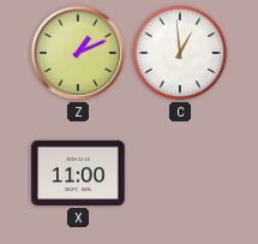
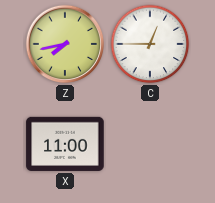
Z: 1:11 -> 7:43 (65, 44)
C: 12:59 -> 12:45 (150, 44)
